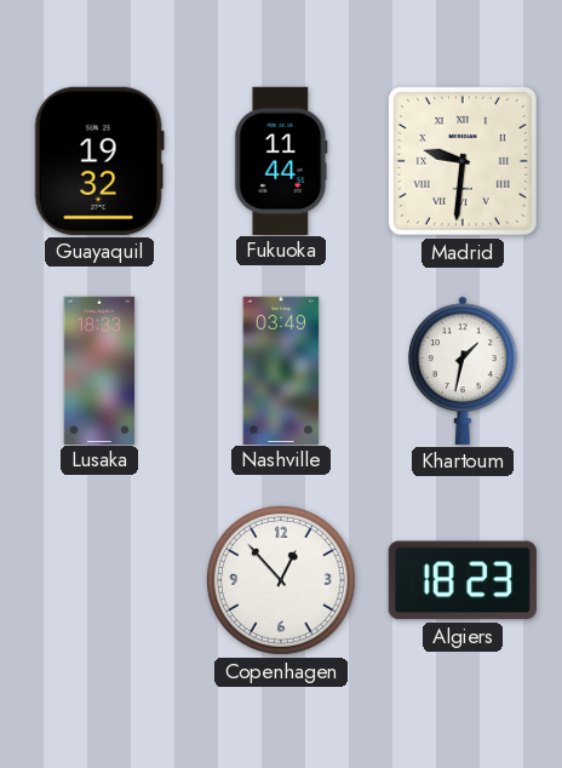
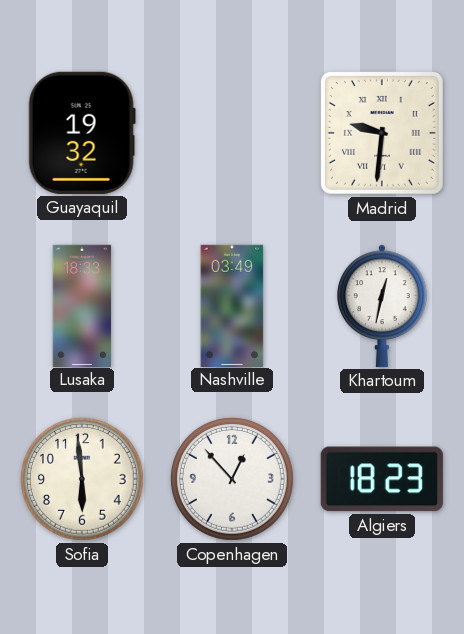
Fukuoka: 11:44 -> none (281, 160)
Khartoum: 1:32 -> 12:32 (383, 306)
Sofia: none -> 5:59 (82, 479)
